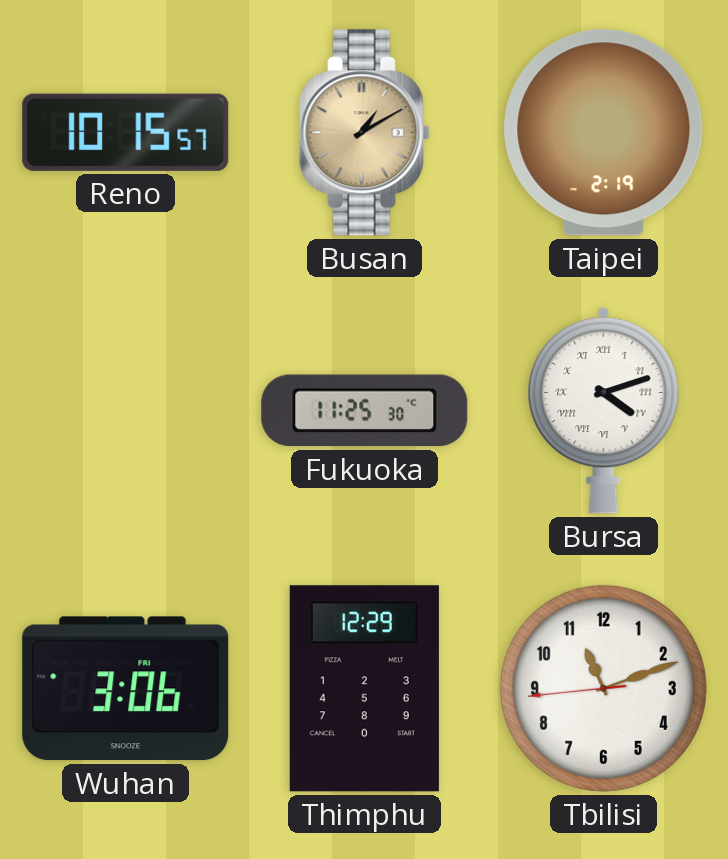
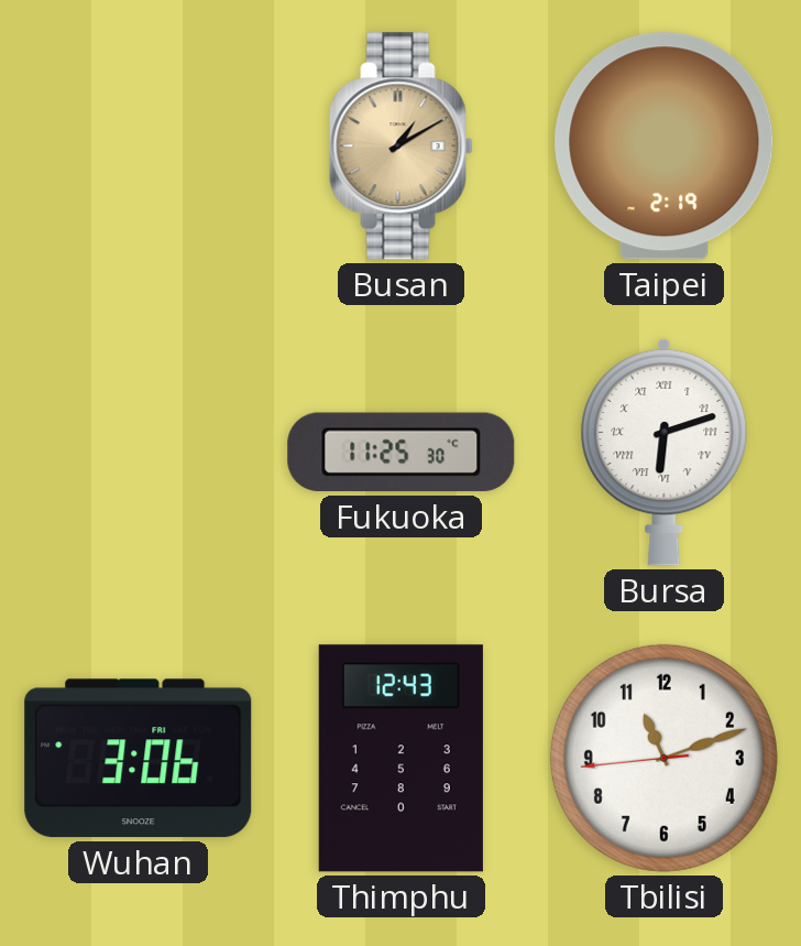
Reno: 10:15 -> none (126, 132)
Bursa: 4:12 -> 6:12 (665, 452)
Thimphu: 12:29 -> 12:43 (401, 759)
